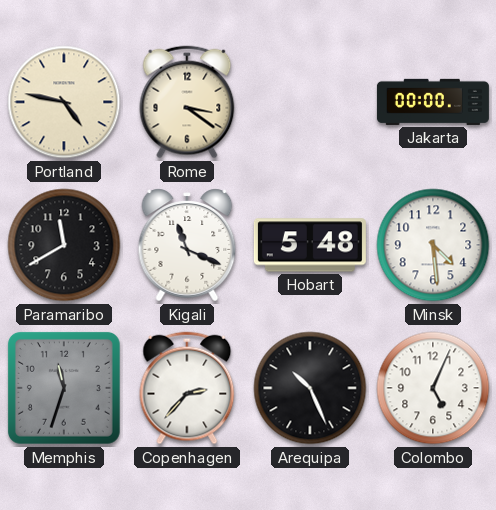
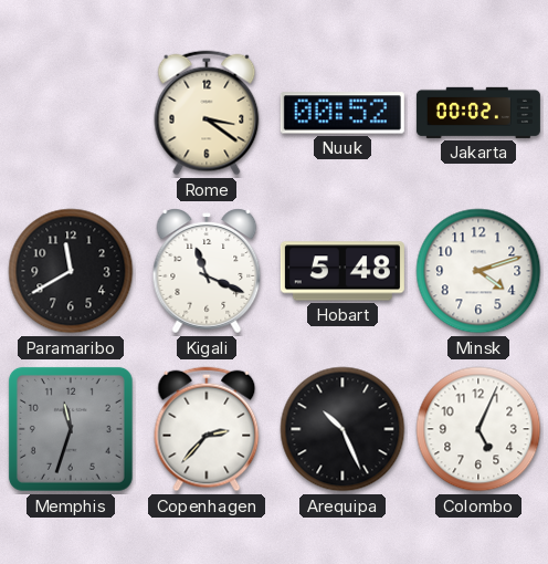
Portland: 4:47 -> none (64, 102)
Nuuk: none -> 00:52 (342, 113)
Jakarta: 00:00 -> 00:02 (478, 113)
Minsk: 4:29 -> 4:12 (478, 271)
